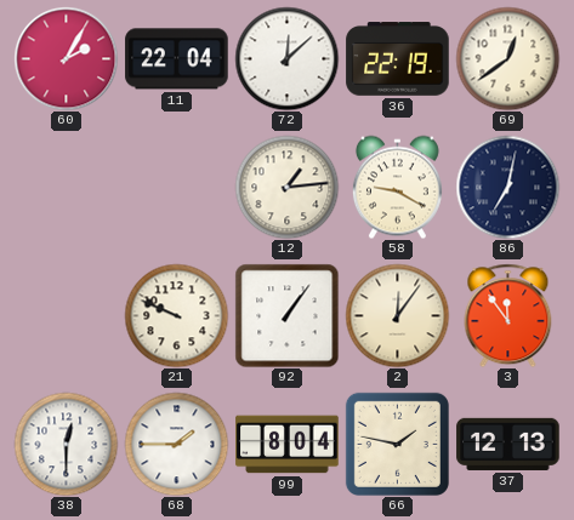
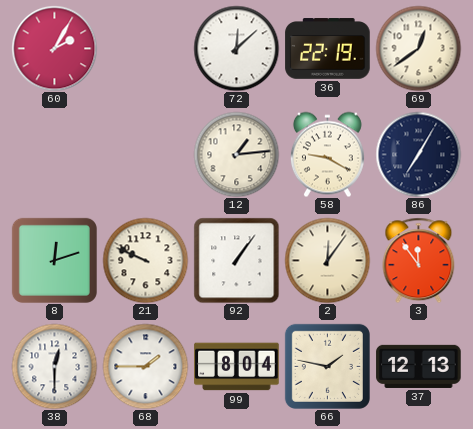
11: 22:04 -> none (177, 59)
86: 7:02 -> 7:05 (418, 154)
8: none -> 12:12 (54, 260)
